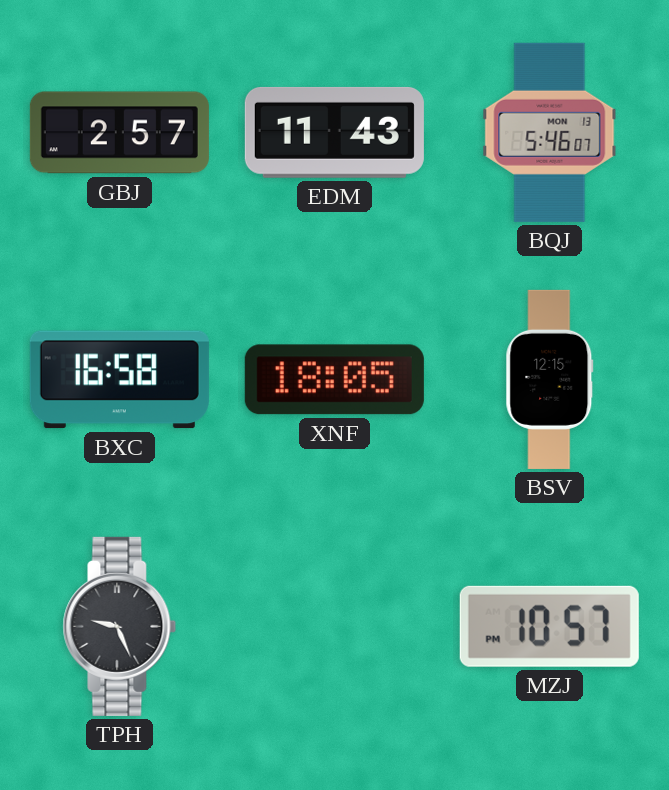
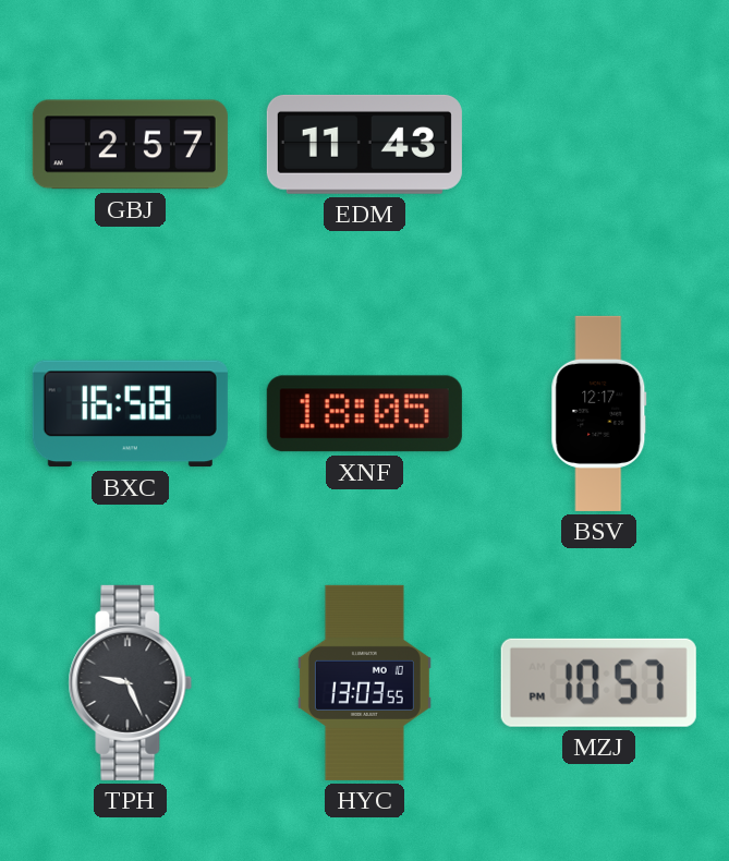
BQJ: 5:46 -> none (550, 132)
BSV: 12:15 -> 12:17 (599, 413)
HYC: none -> 13:03 (364, 682)
